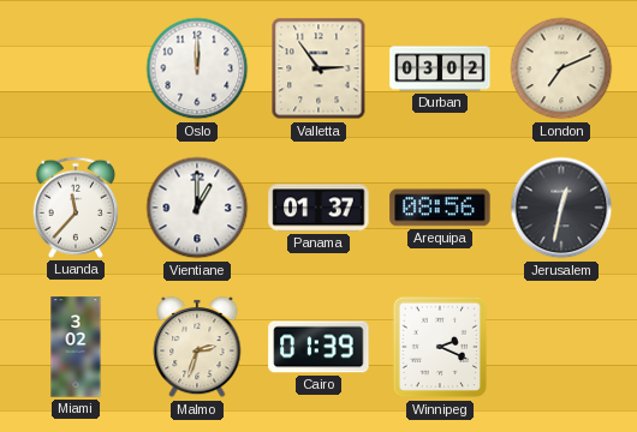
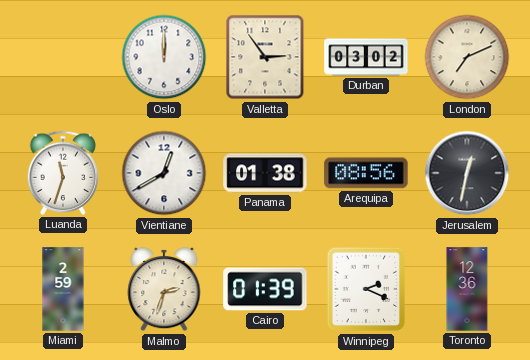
Luanda: 11:37 -> 11:33 (63, 173)
Vientiane: 1:00 -> 12:40 (164, 173)
Panama: 01:37 -> 01:38 (265, 173)
Miami: 3:02 -> 2:59 (63, 289)
Toronto: none -> 12:36 (467, 289)
